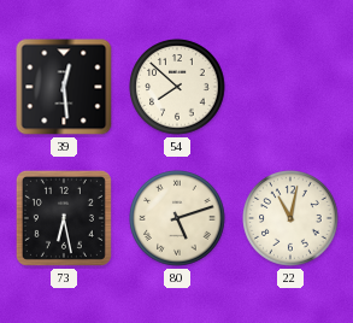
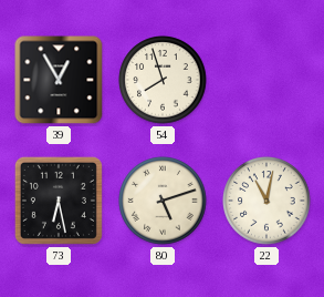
39: 12:29 -> 12:55 (59, 80)
54: 7:52 -> 7:57 (163, 80)
